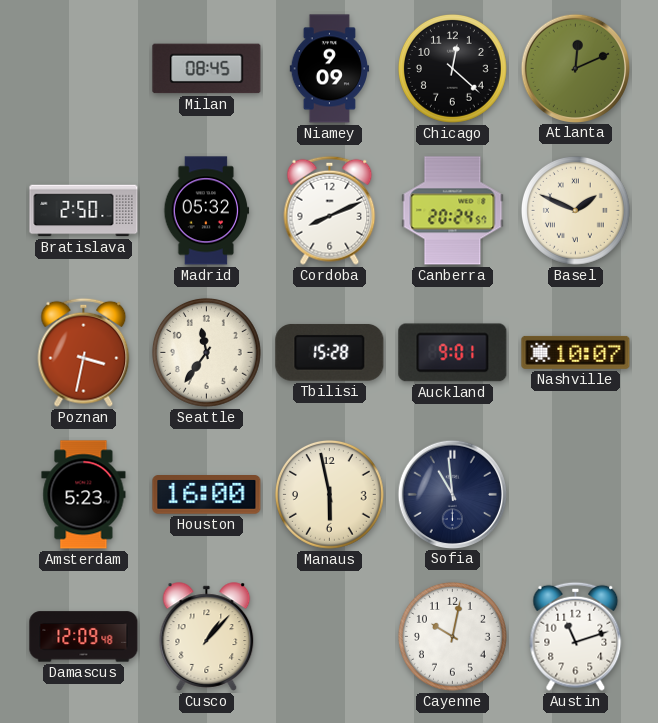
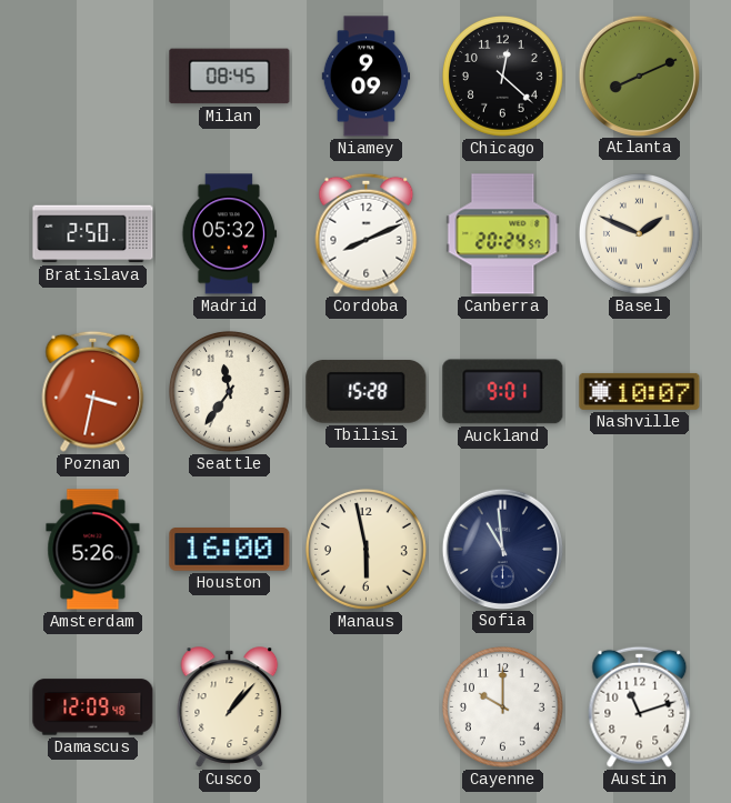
Atlanta: 12:11 -> 8:11 (639, 76)
Amsterdam: 5:23 -> 5:26 (93, 550)
Cayenne: 10:02 -> 10:00 (503, 707)
